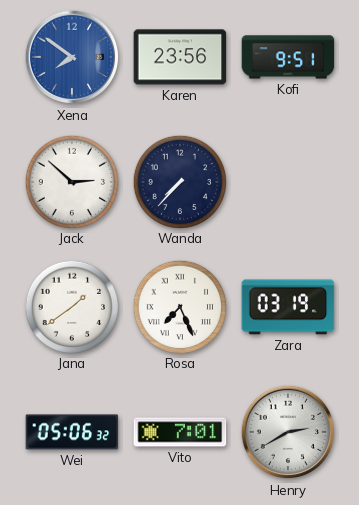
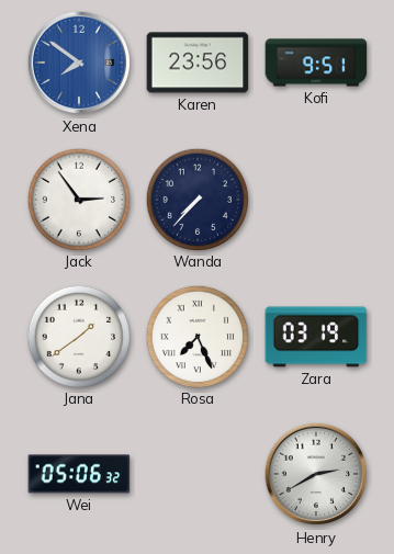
Jack: 2:52 -> 2:54 (78, 199)
Vito: 7:01 -> none (180, 432)
